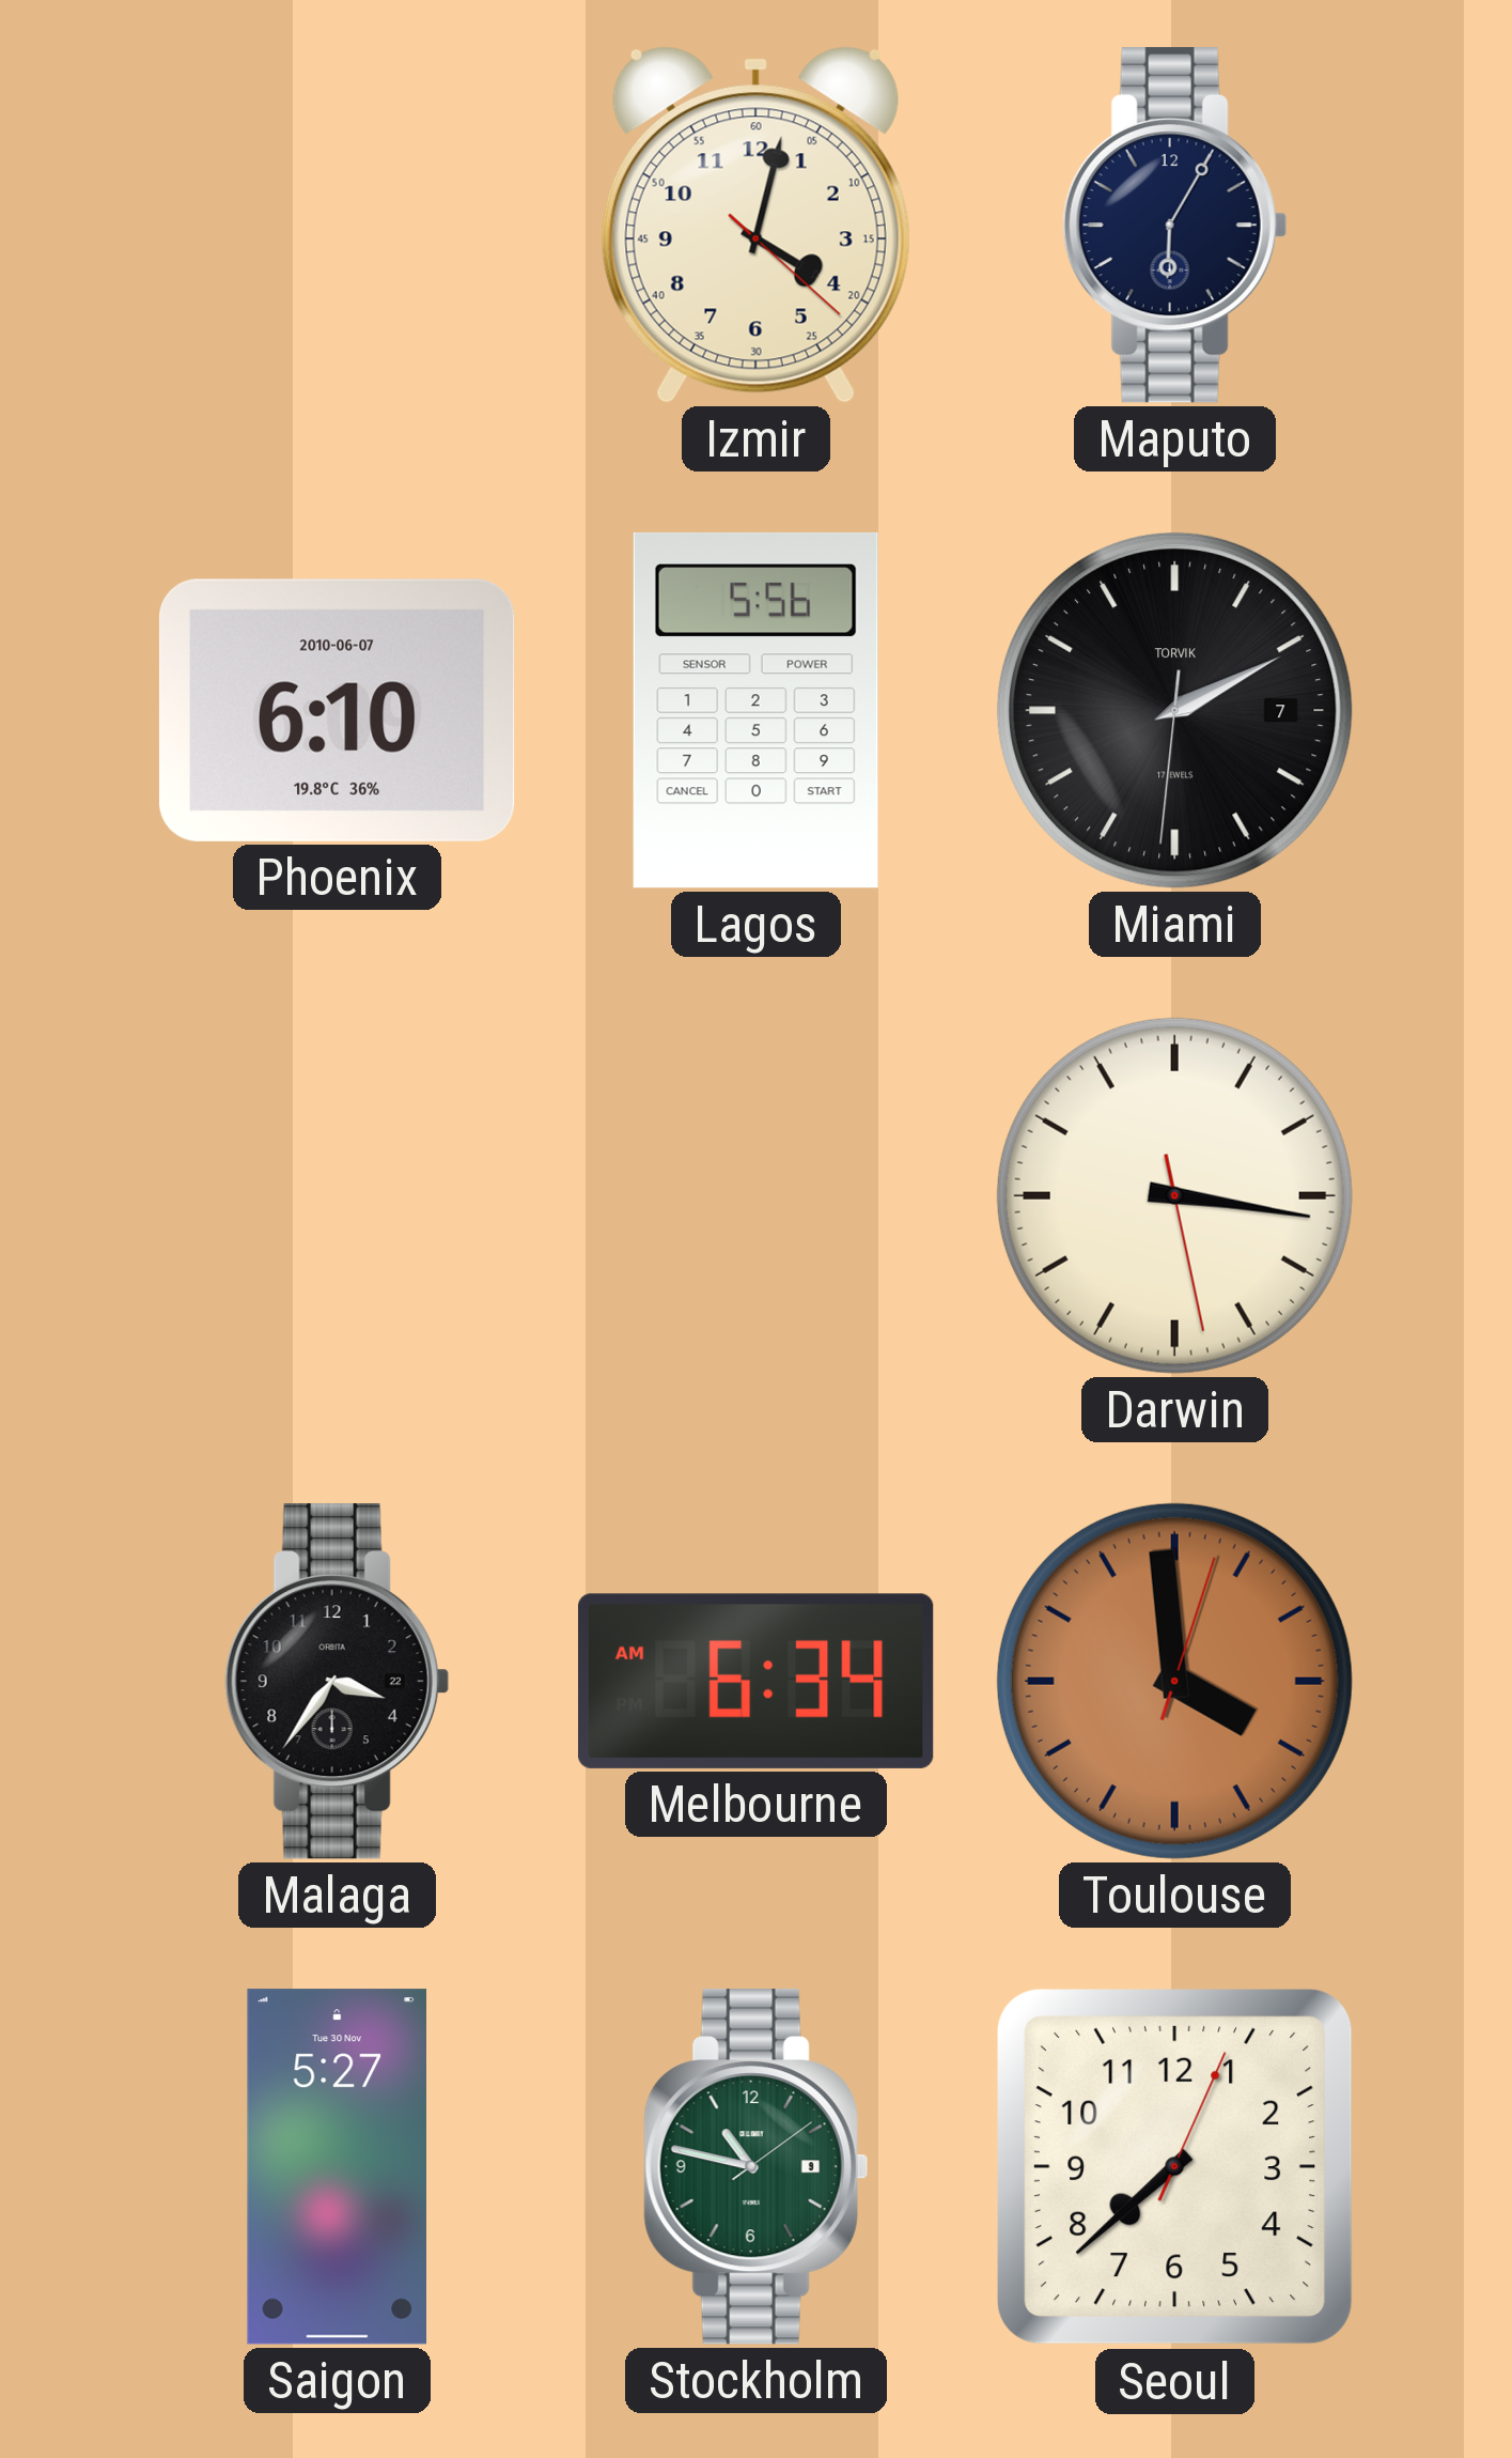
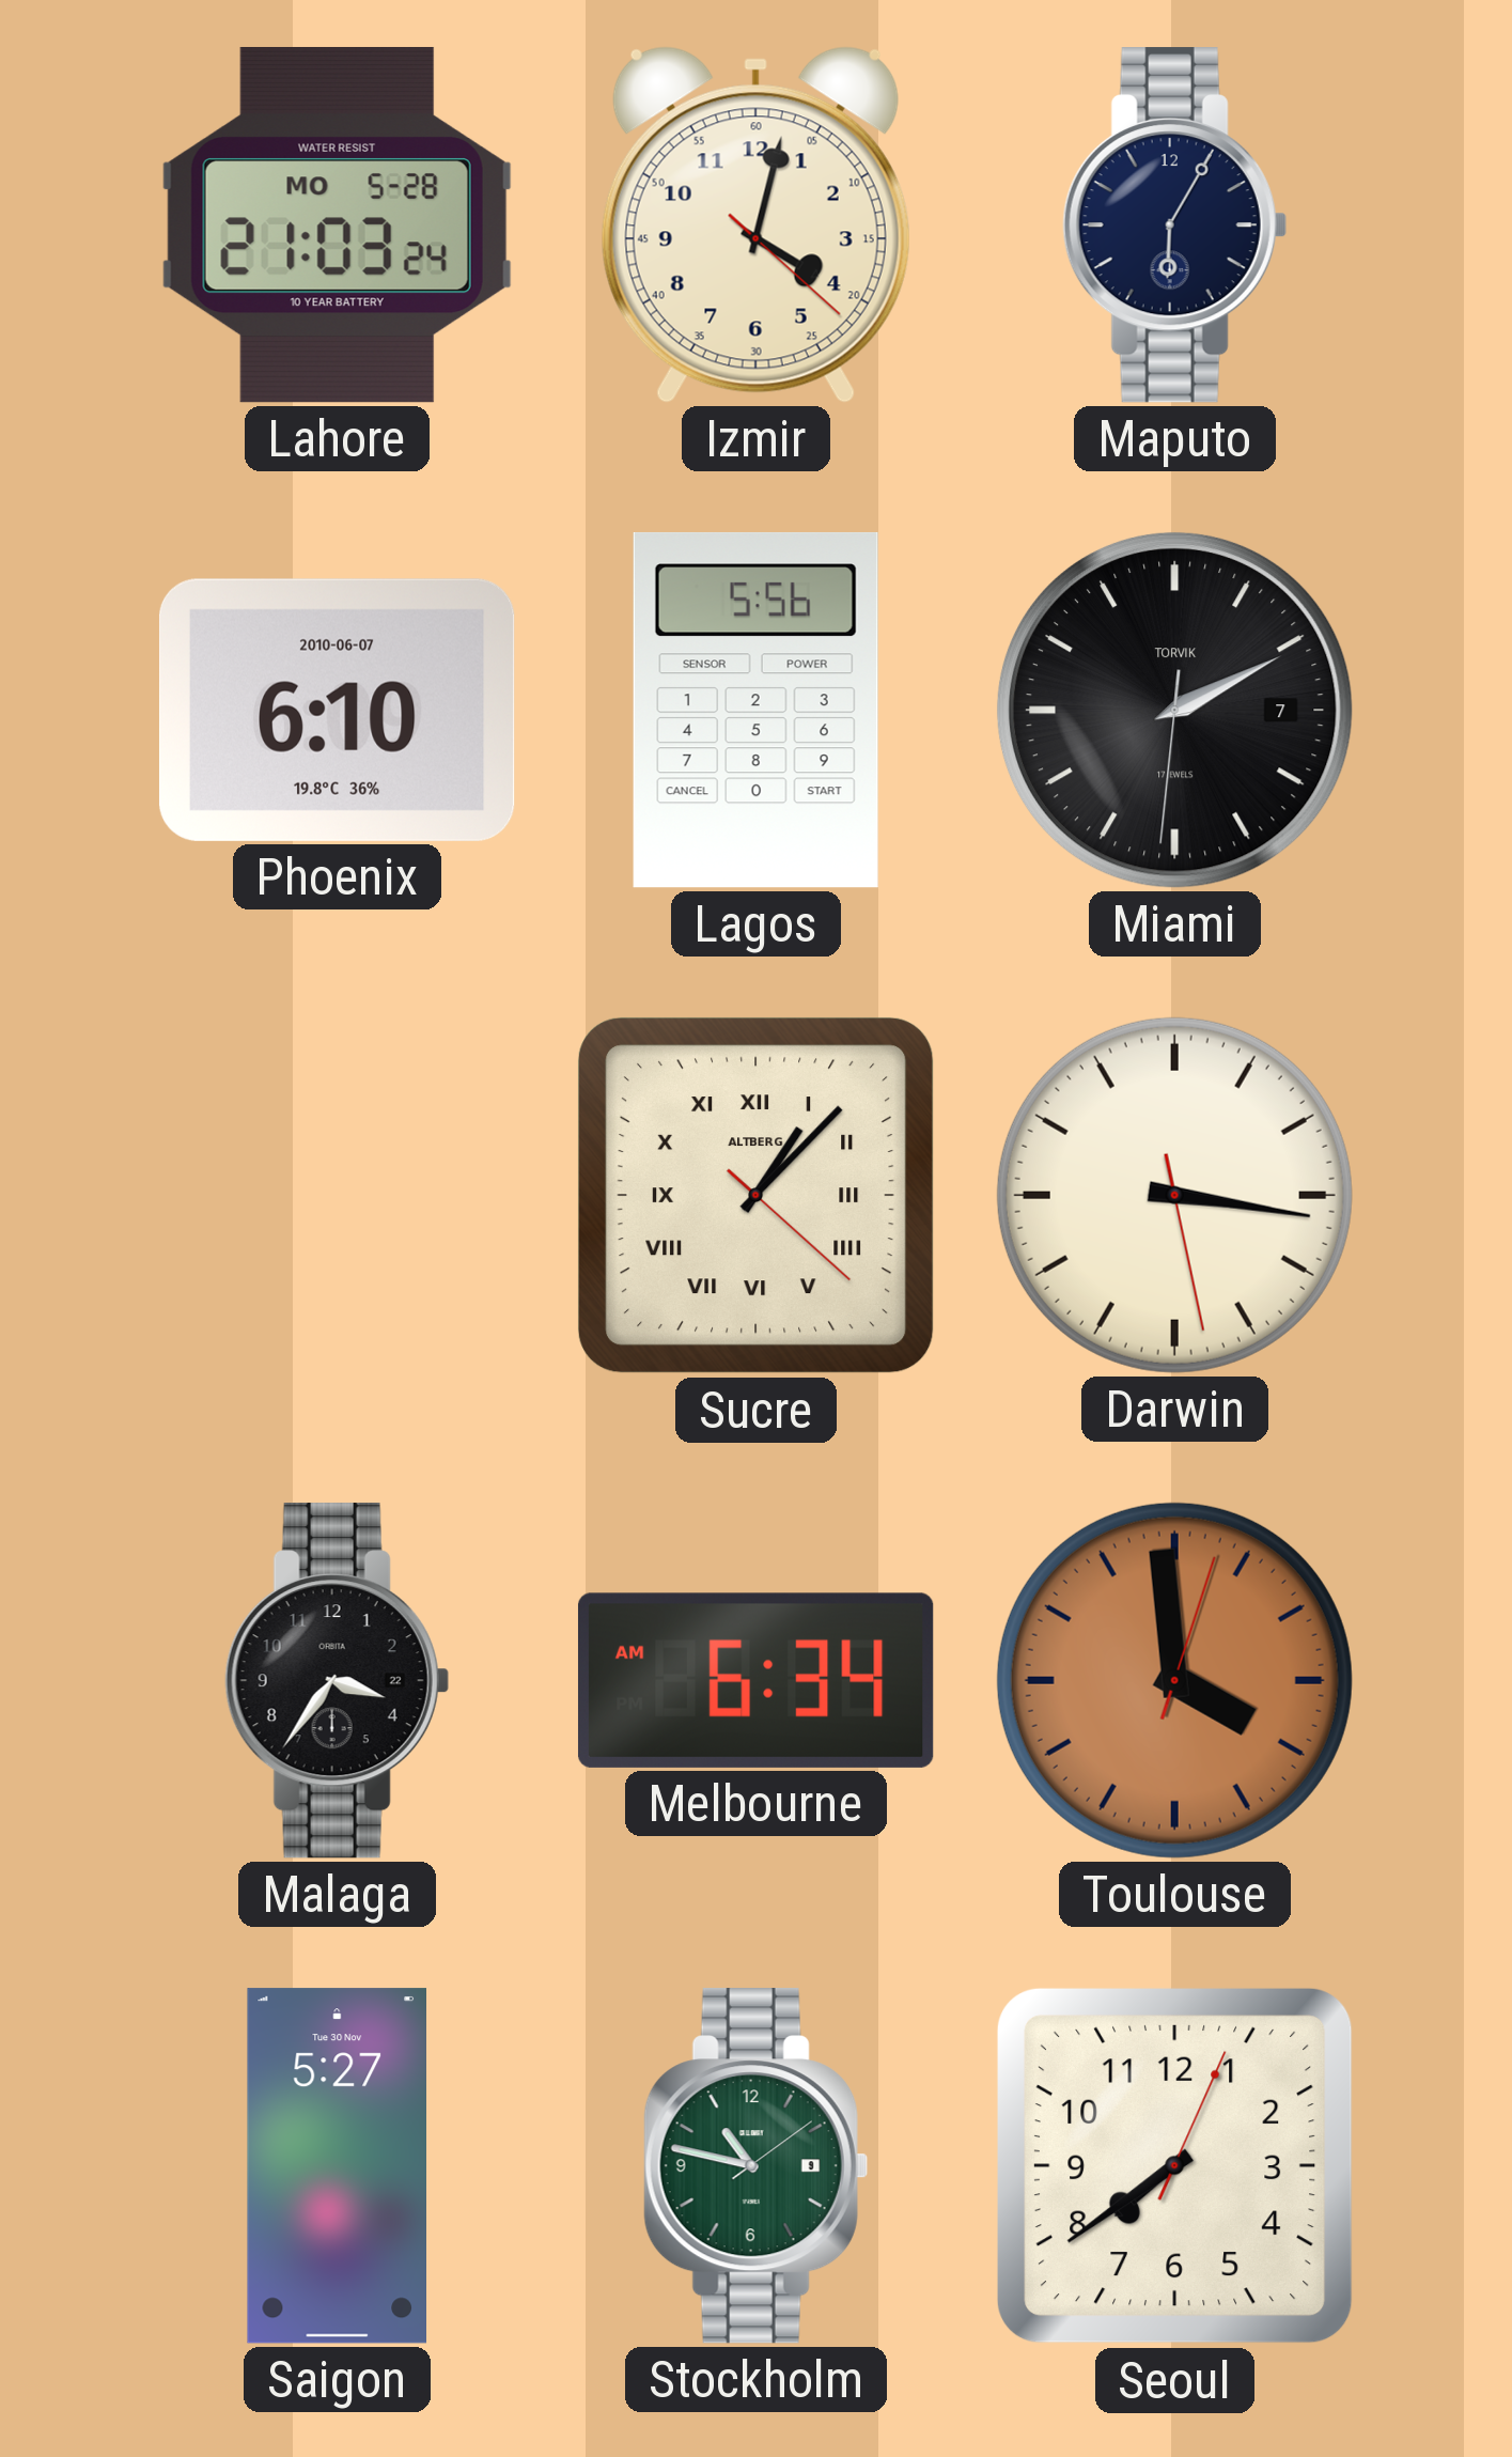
Lahore: none -> 21:03 (337, 224)
Sucre: none -> 1:07 (757, 1196)
Seoul: 7:38 -> 7:39 (1175, 2166)
